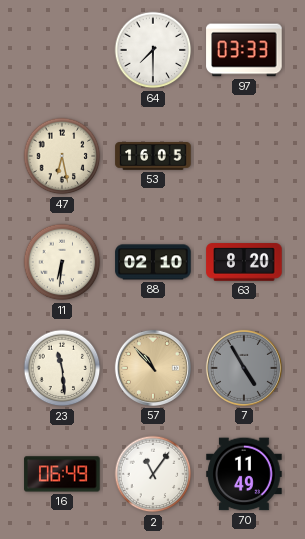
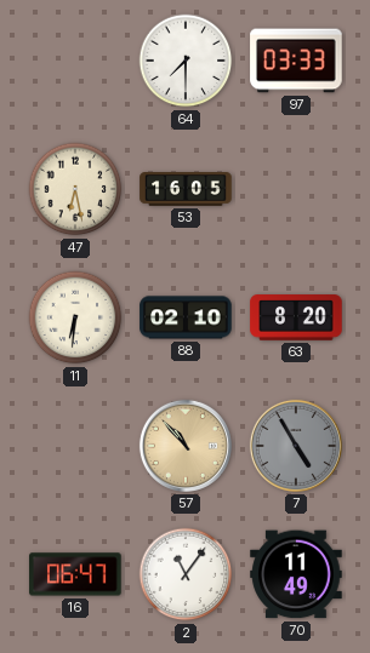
23: 11:29 -> none (62, 368)
16: 06:49 -> 06:47 (75, 574)
